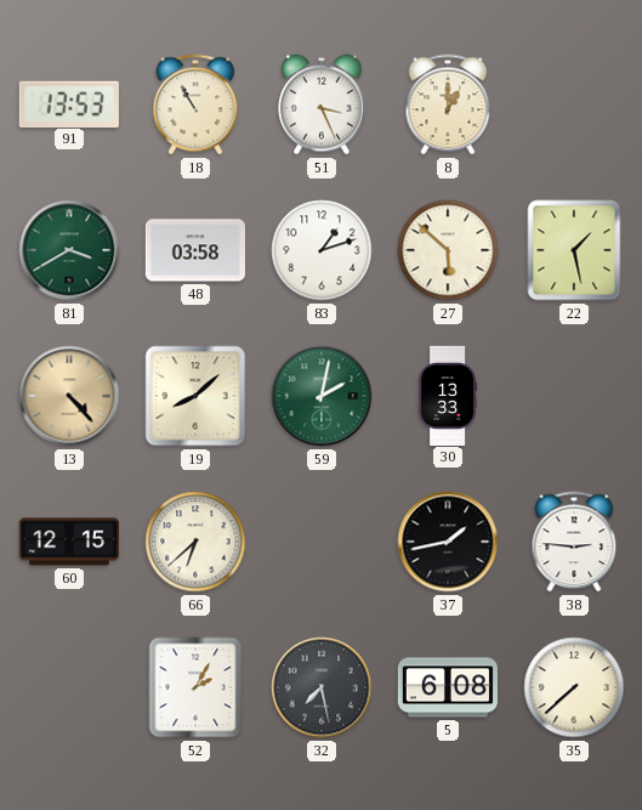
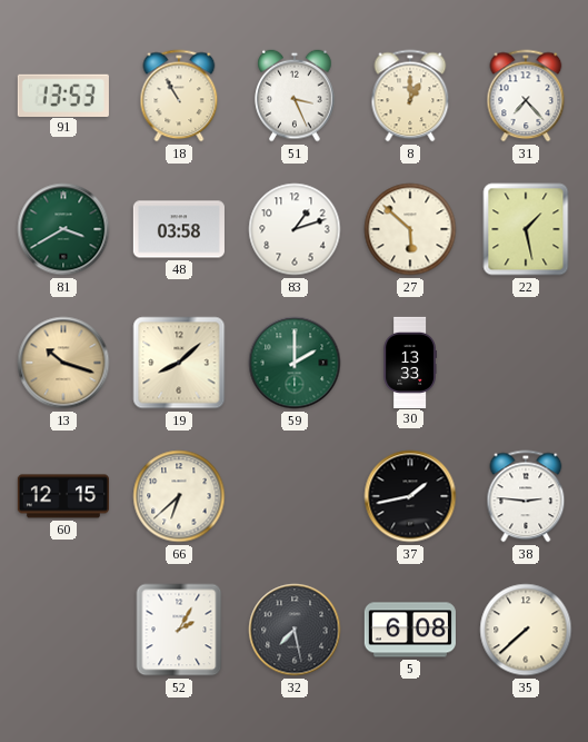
31: none -> 7:23 (526, 96)
13: 4:23 -> 10:18 (63, 363)
59: 2:02 -> 2:00 (295, 363)
